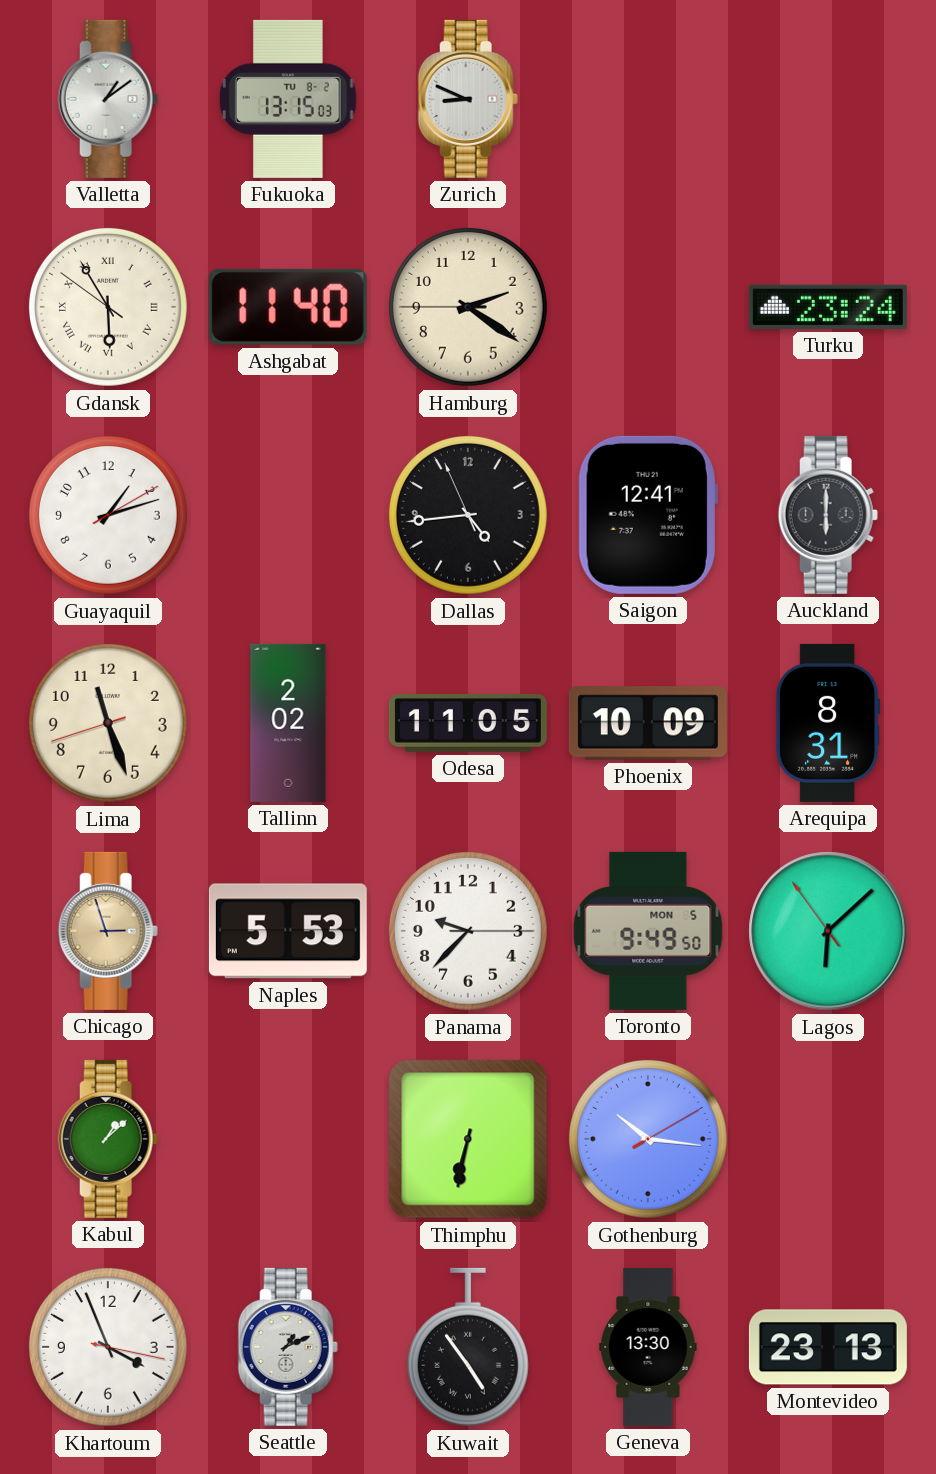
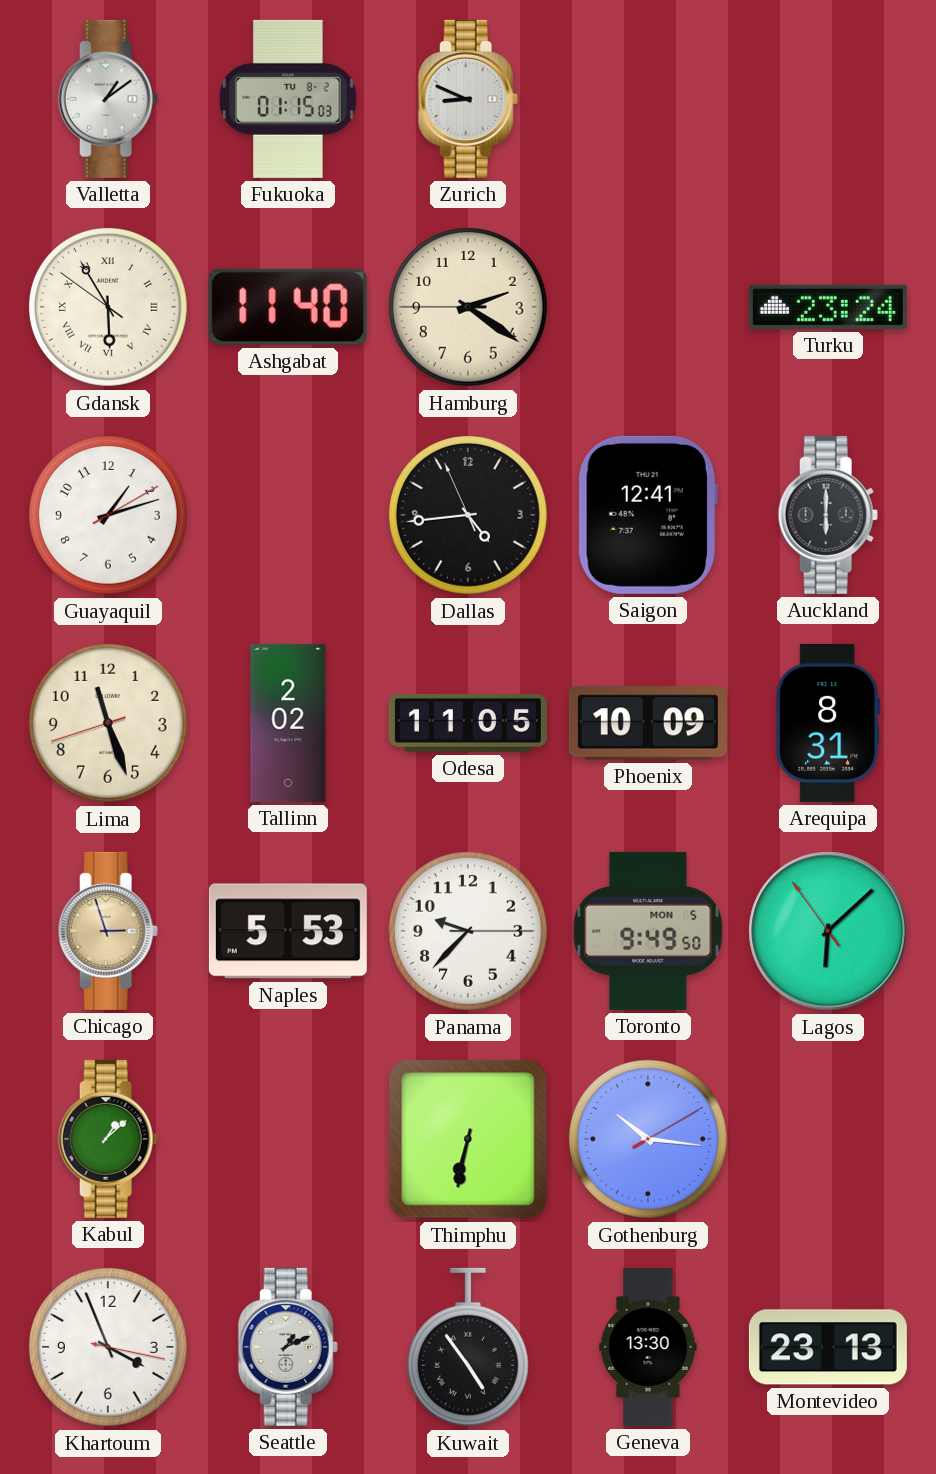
Fukuoka: 13:15 -> 01:15 (288, 99)
